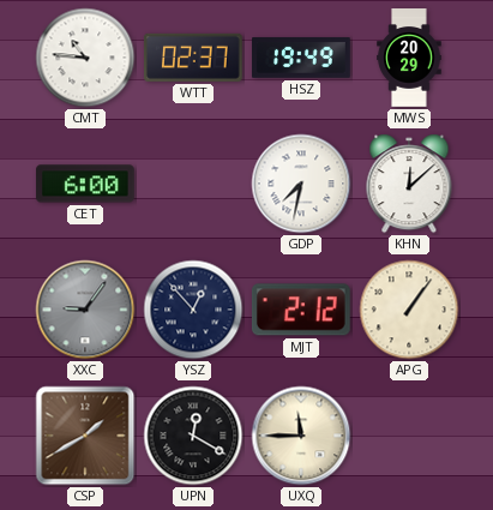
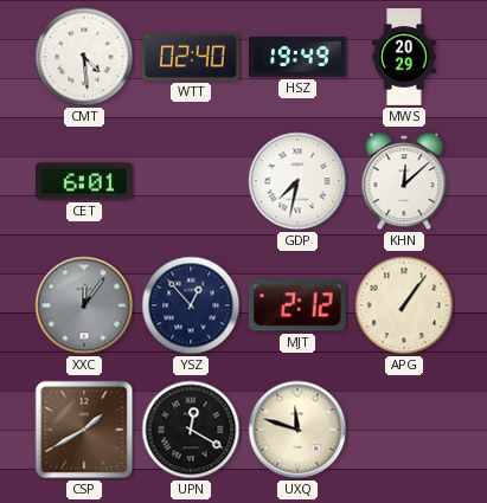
CMT: 10:46 -> 4:29 (84, 57)
WTT: 02:37 -> 02:40 (191, 57)
CET: 6:00 -> 6:01 (85, 181)
XXC: 9:06 -> 12:06 (84, 305)
UXQ: 11:45 -> 11:48 (297, 430)
